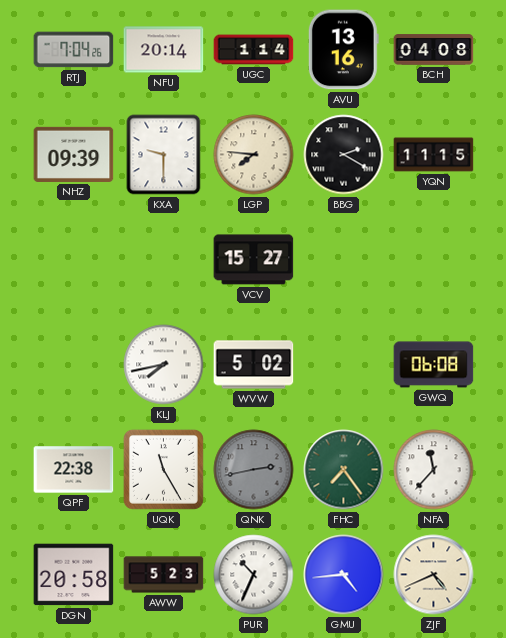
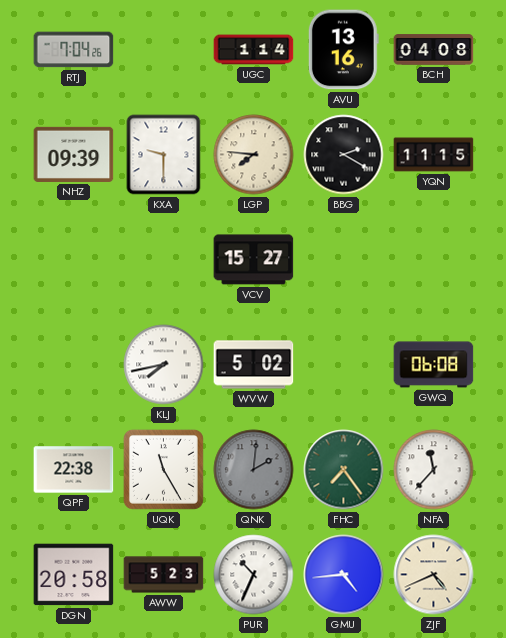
NFU: 20:14 -> none (164, 50)
QNK: 2:43 -> 2:01 (254, 470)
